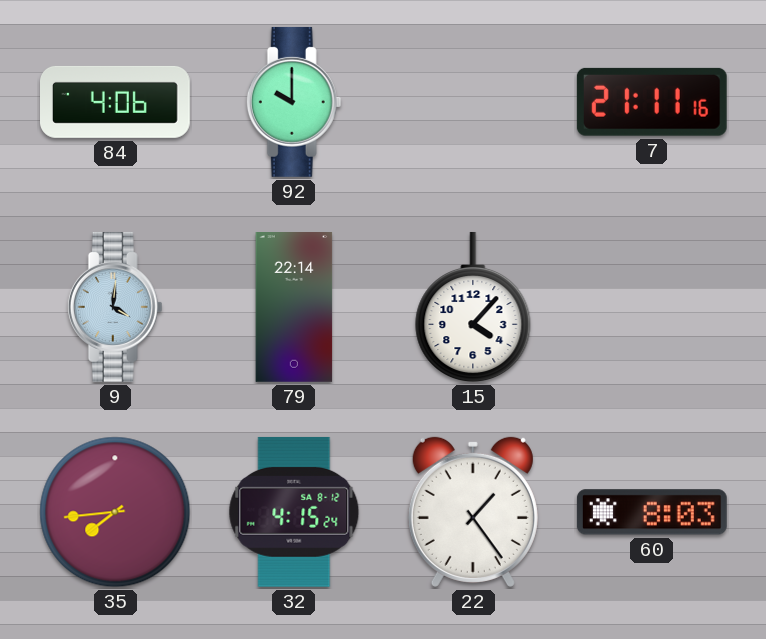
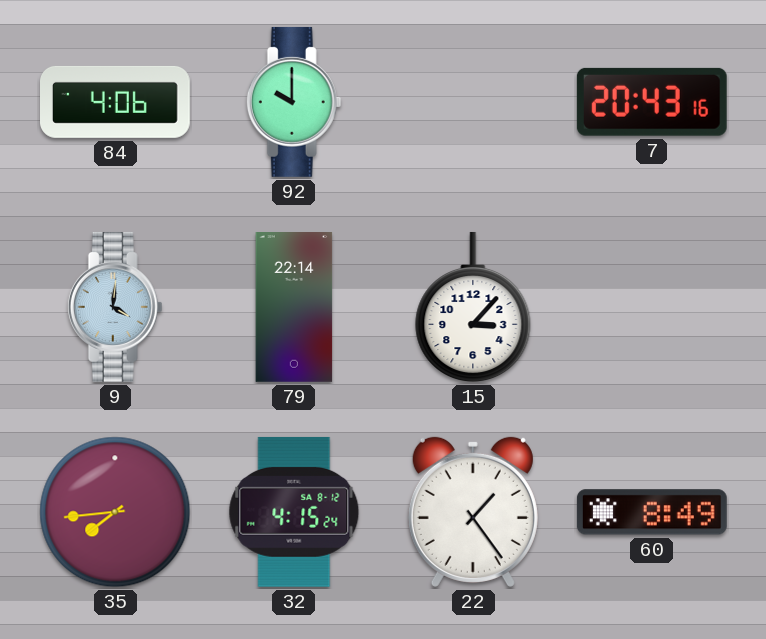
7: 21:11 -> 20:43 (652, 102)
15: 4:07 -> 3:07 (473, 307)
60: 8:03 -> 8:49 (652, 512)
